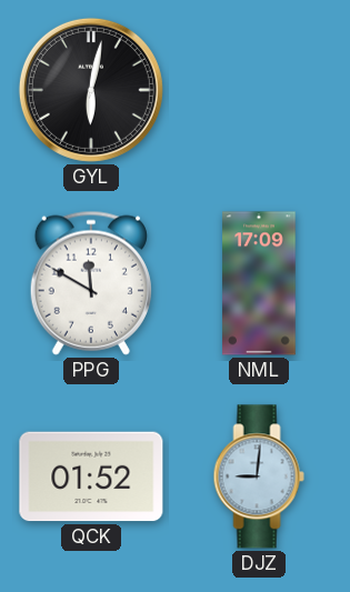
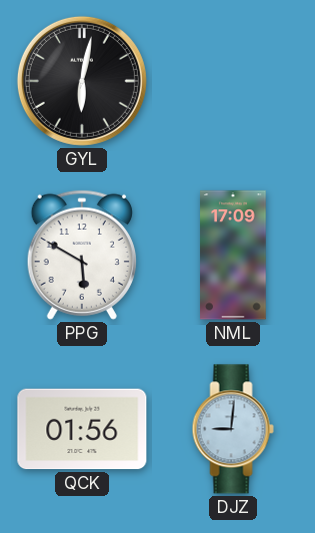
PPG: 11:50 -> 5:50 (82, 255)
QCK: 01:52 -> 01:56 (82, 429)
